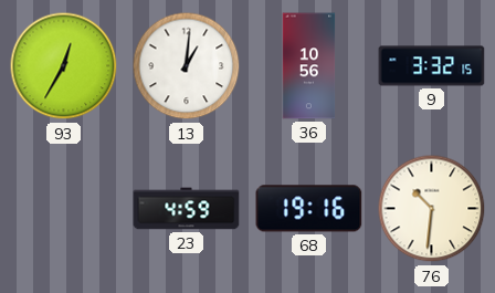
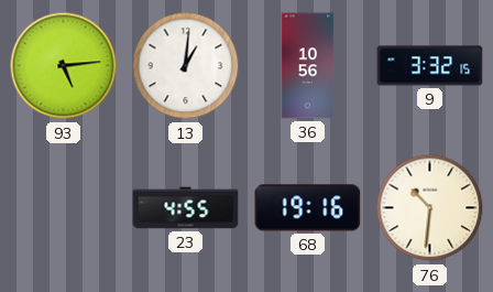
93: 12:35 -> 5:14 (64, 66)
23: 4:59 -> 4:55 (186, 208)
